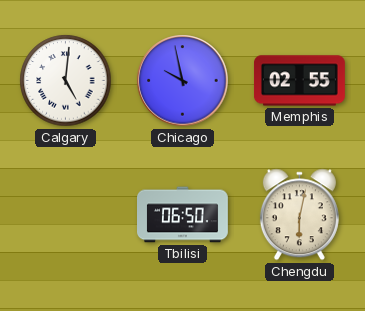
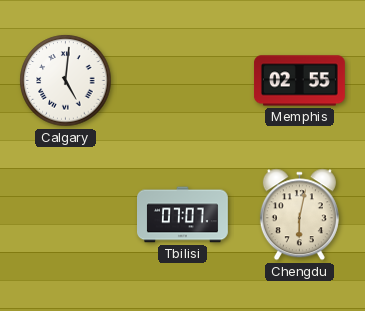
Chicago: 9:58 -> none (183, 81)
Tbilisi: 06:50 -> 07:07 (183, 215)
